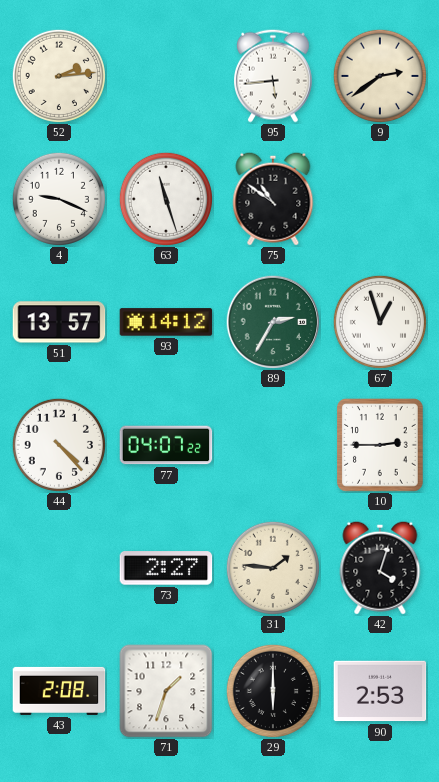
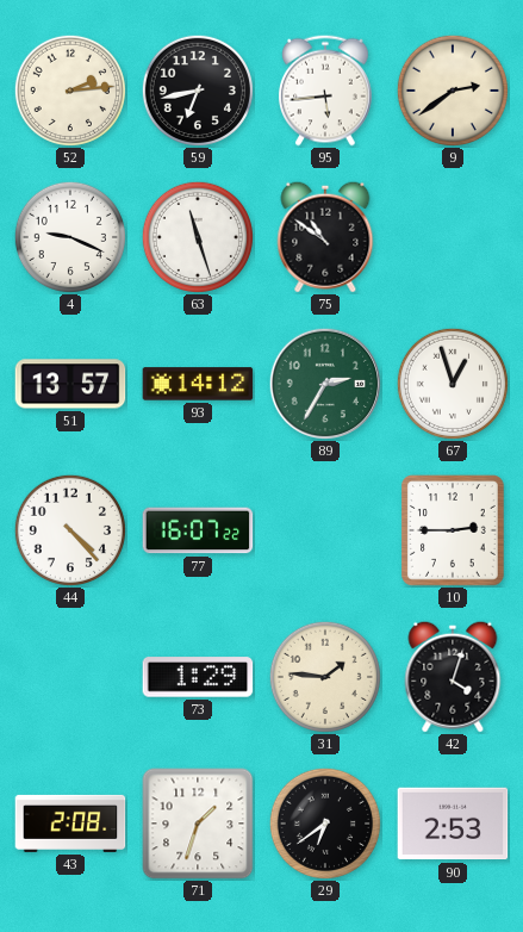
59: none -> 6:43 (198, 91)
77: 04:07 -> 16:07 (198, 530)
73: 2:27 -> 1:29 (198, 677)
29: 6:00 -> 6:39 (325, 824)
